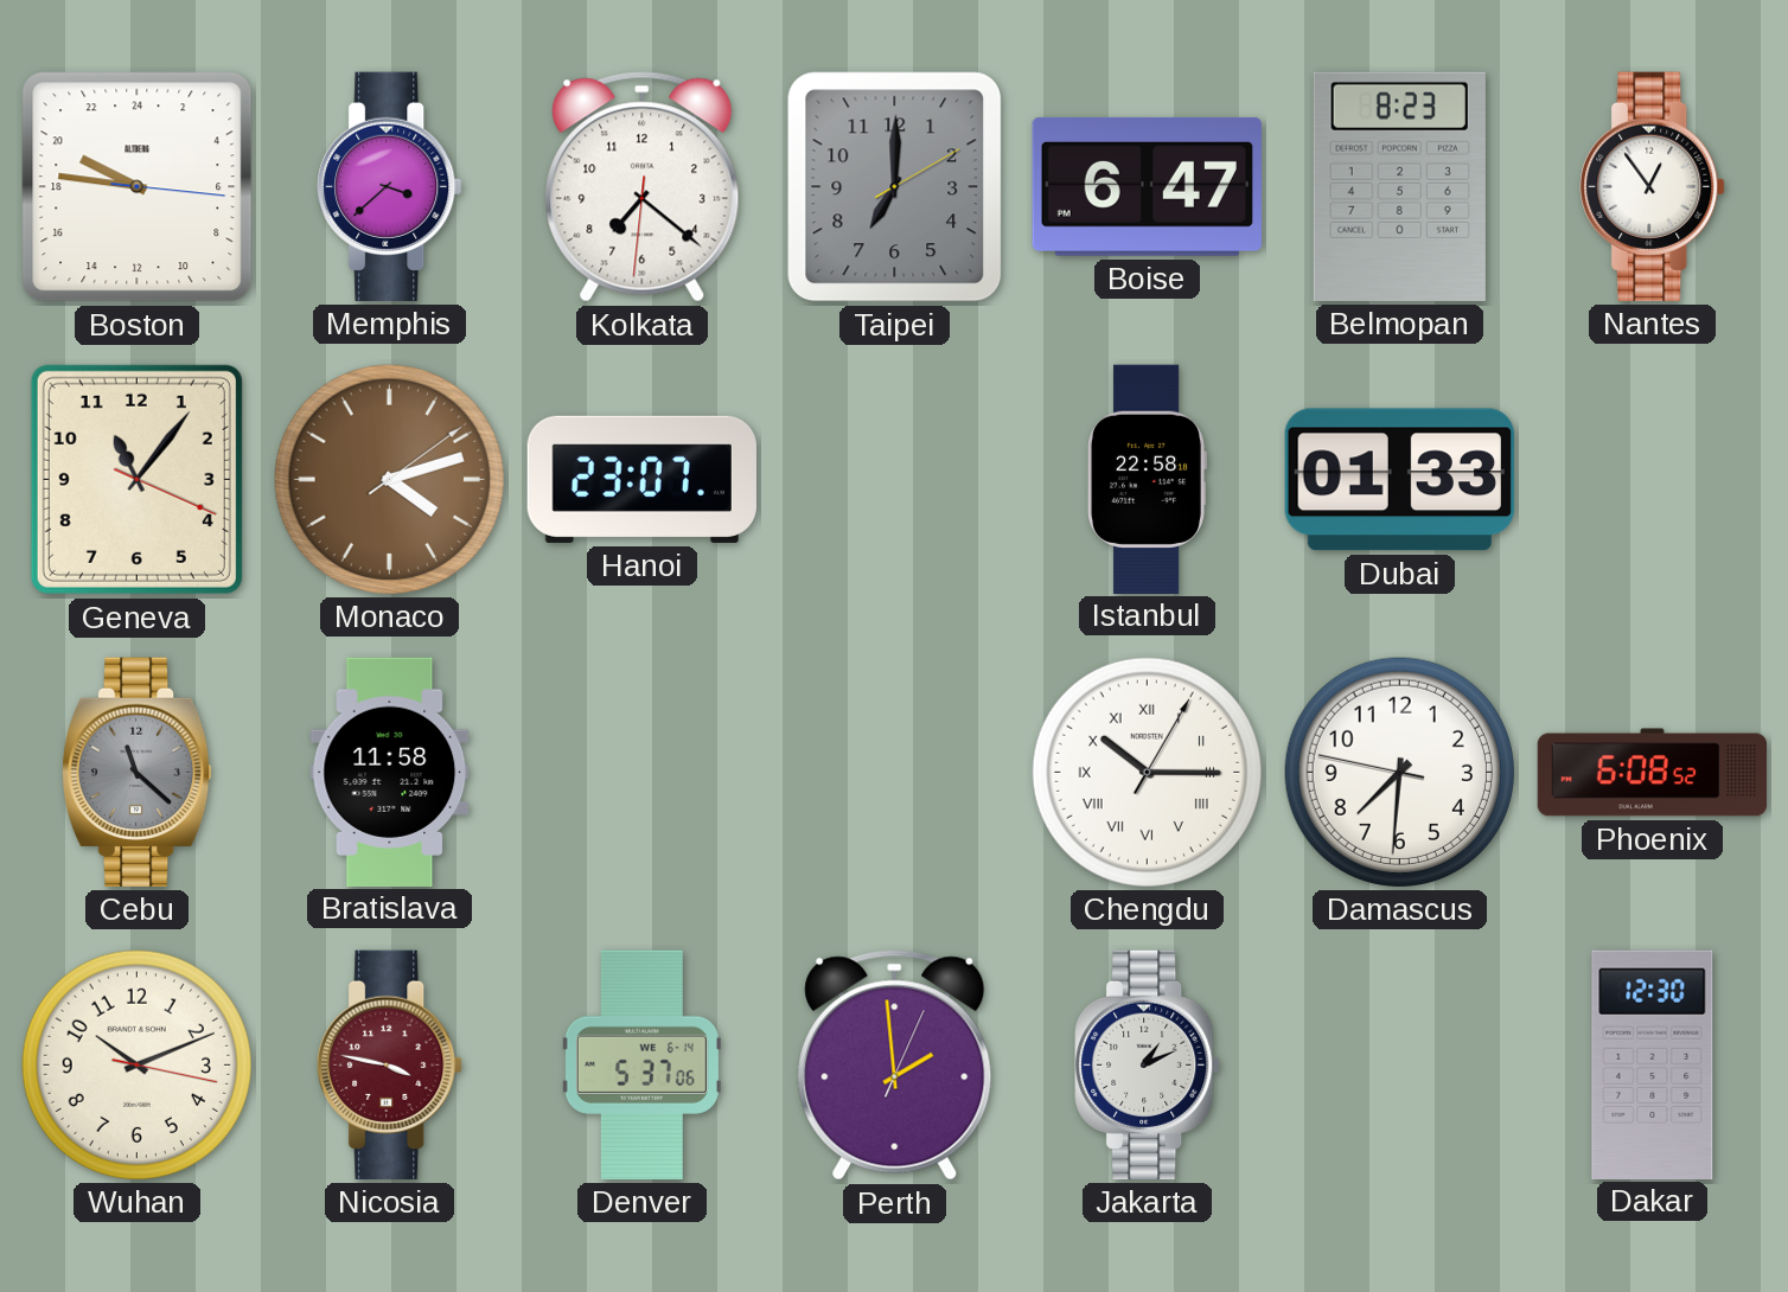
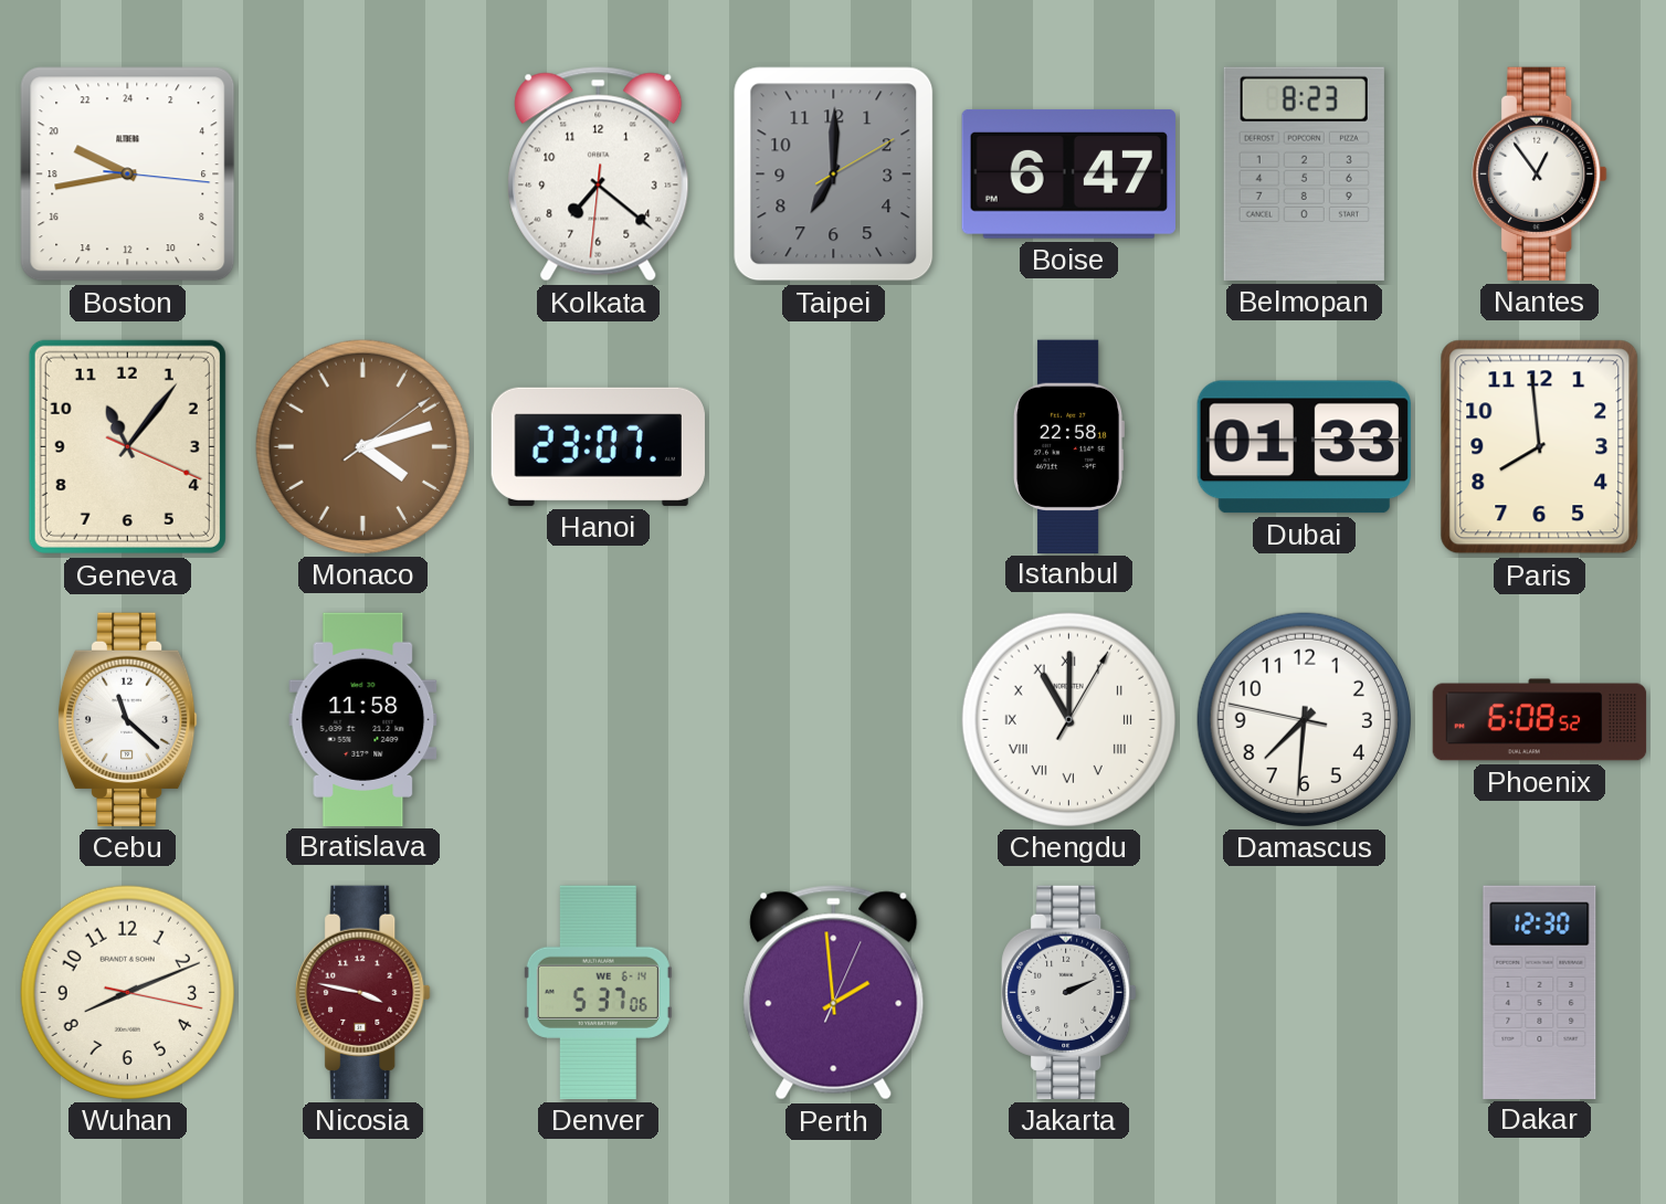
Boston: 19:46 -> 19:43 (128, 175)
Memphis: 3:38 -> none (390, 186)
Paris: none -> 7:59 (1540, 447)
Cebu dial: grey -> white (127, 719)
Chengdu: 10:15 -> 11:00 (1068, 719)
Wuhan: 10:11 -> 8:11 (127, 992)
Jakarta: 1:11 -> 2:11 (1069, 992)
